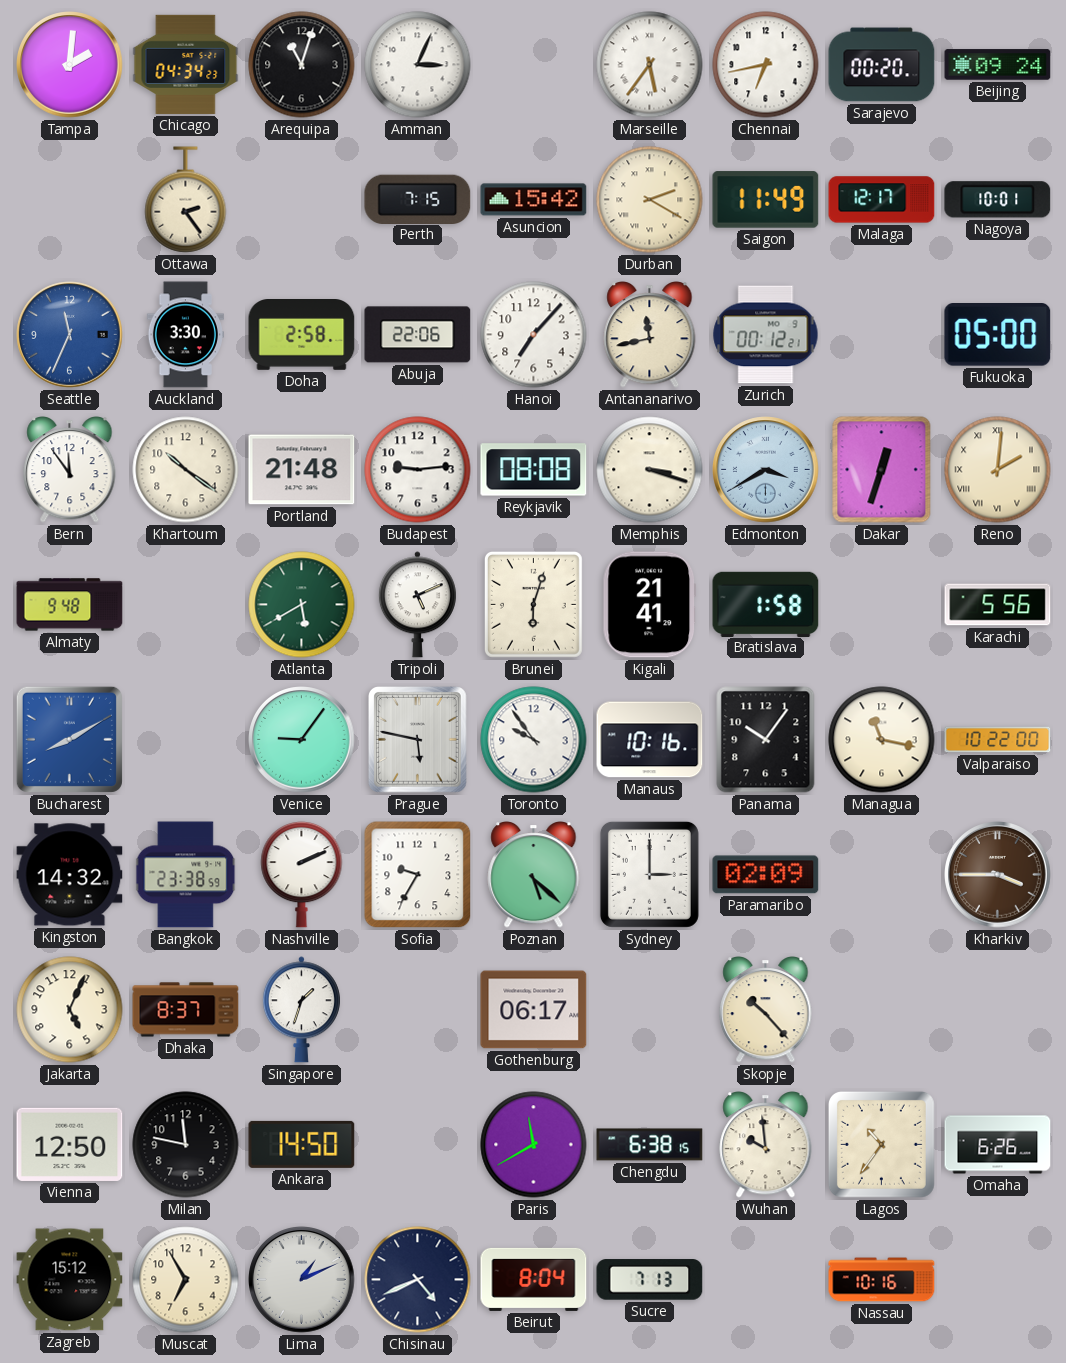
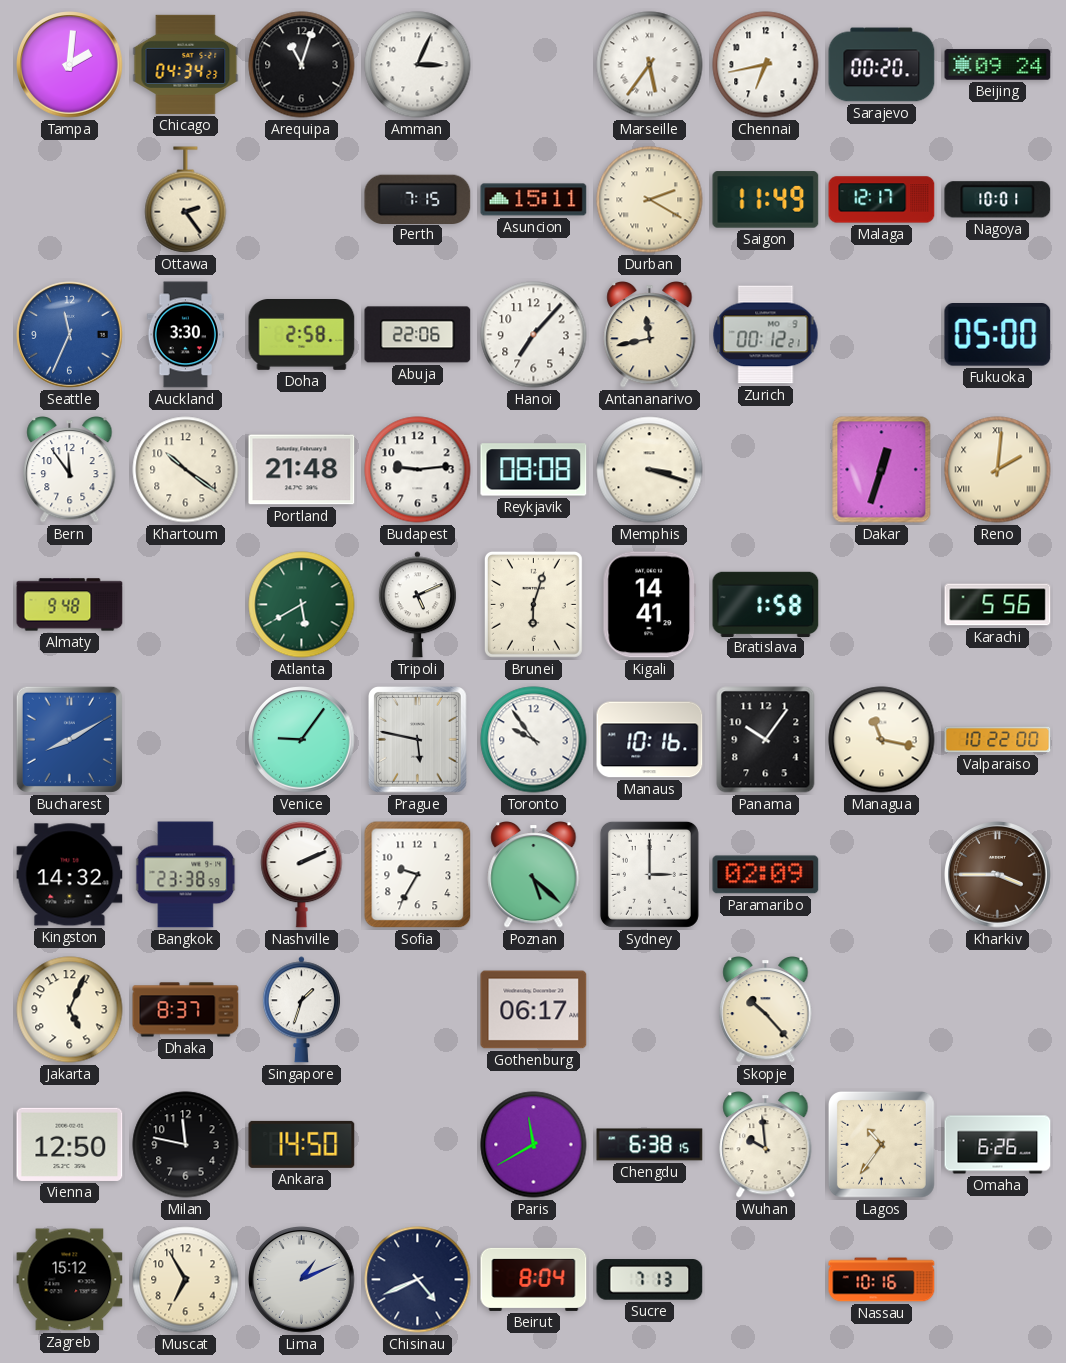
Asuncion: 15:42 -> 15:11 (534, 200)
Edmonton: 3:40 -> none (766, 470)
Kigali: 21:41 -> 14:41 (650, 605)
